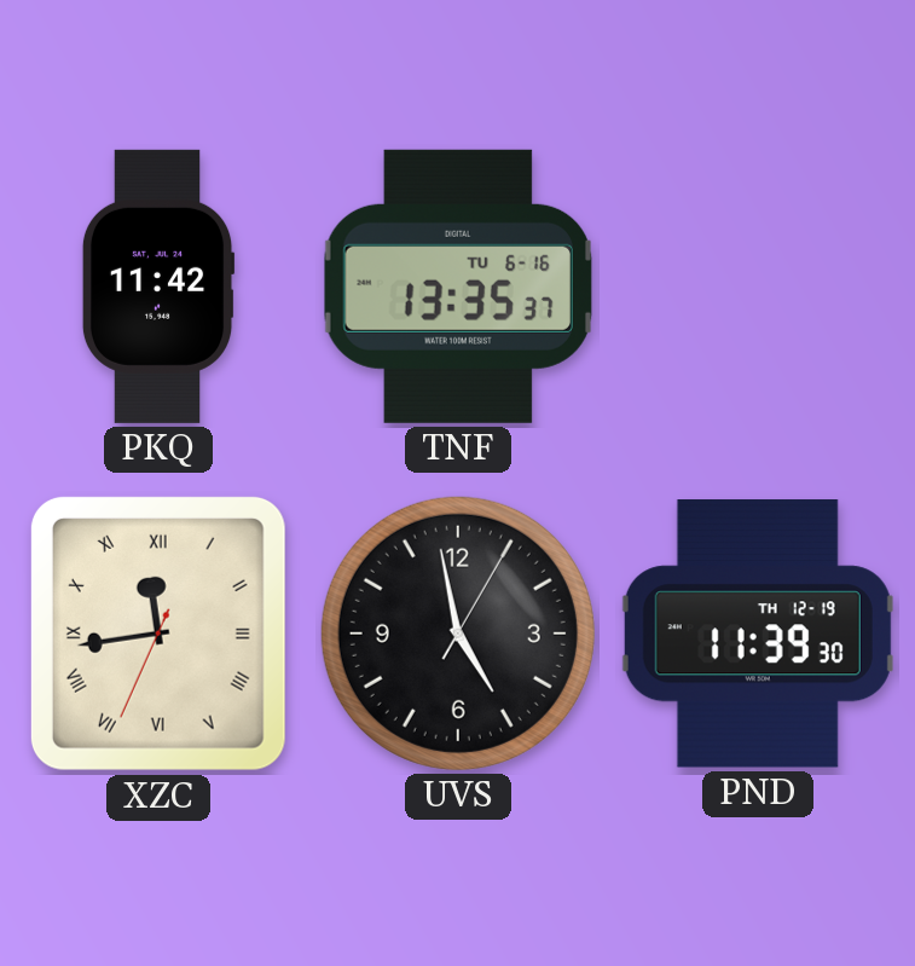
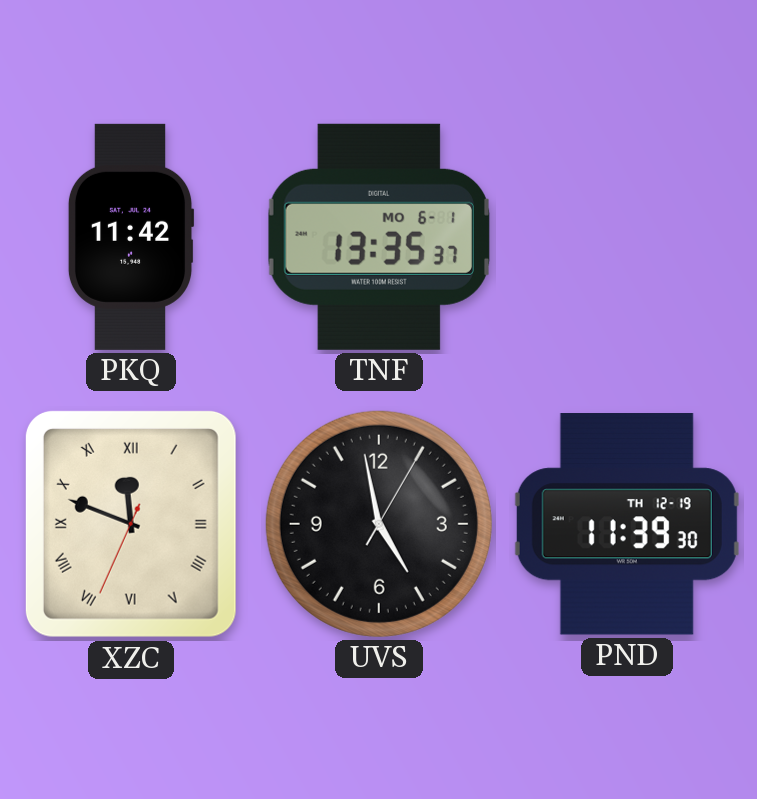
TNF date: TU 6-16 -> MO 6-1 (379, 237)
XZC: 11:43 -> 11:48 (131, 524)
